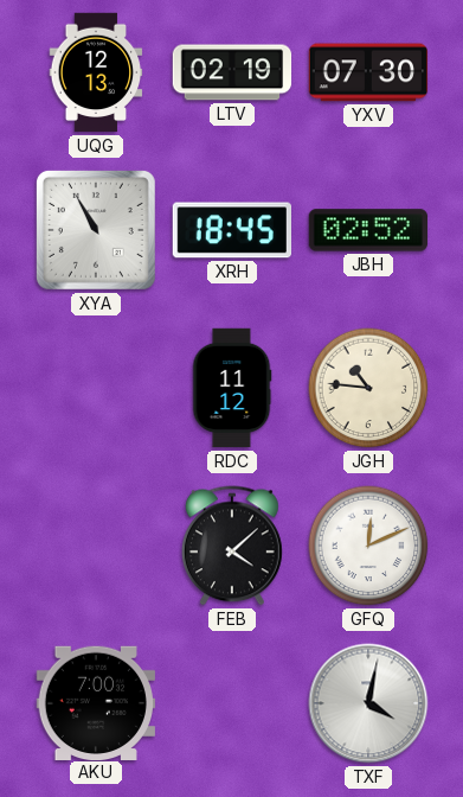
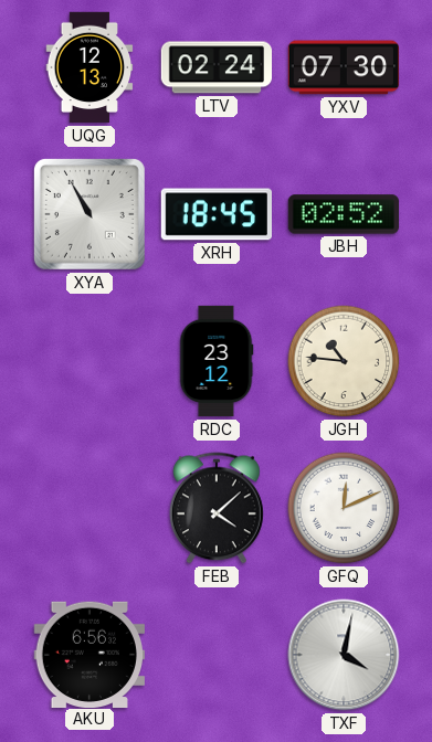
LTV: 02:19 -> 02:24 (217, 67)
RDC: 11:12 -> 23:12 (217, 361)
AKU: 7:00 -> 6:56 (88, 654)
